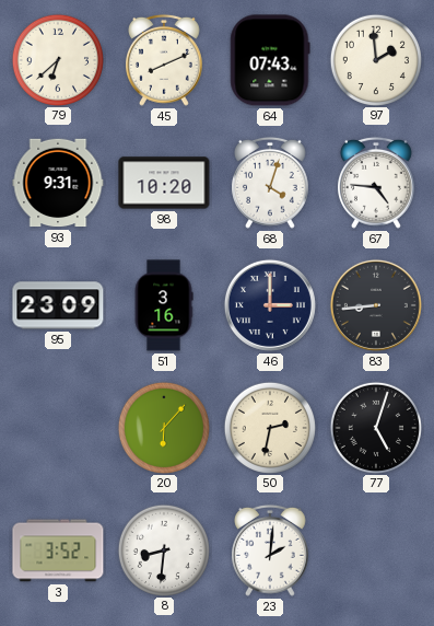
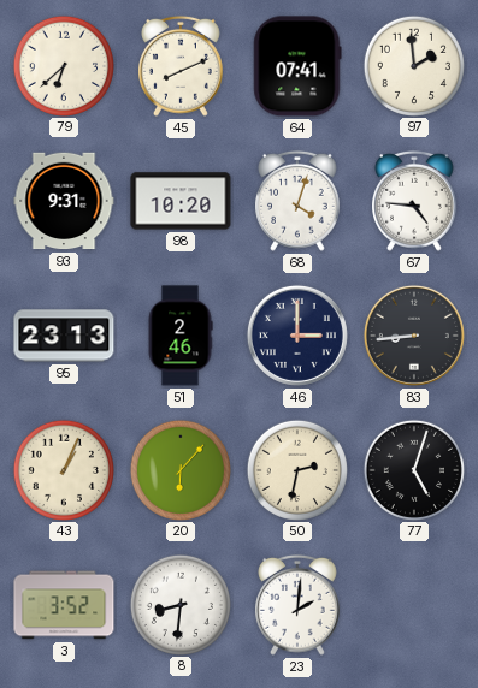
64: 07:43 -> 07:41 (297, 66)
95: 23:09 -> 23:13 (64, 336)
51: 3:16 -> 2:46 (181, 336)
43: none -> 1:04 (63, 469)
